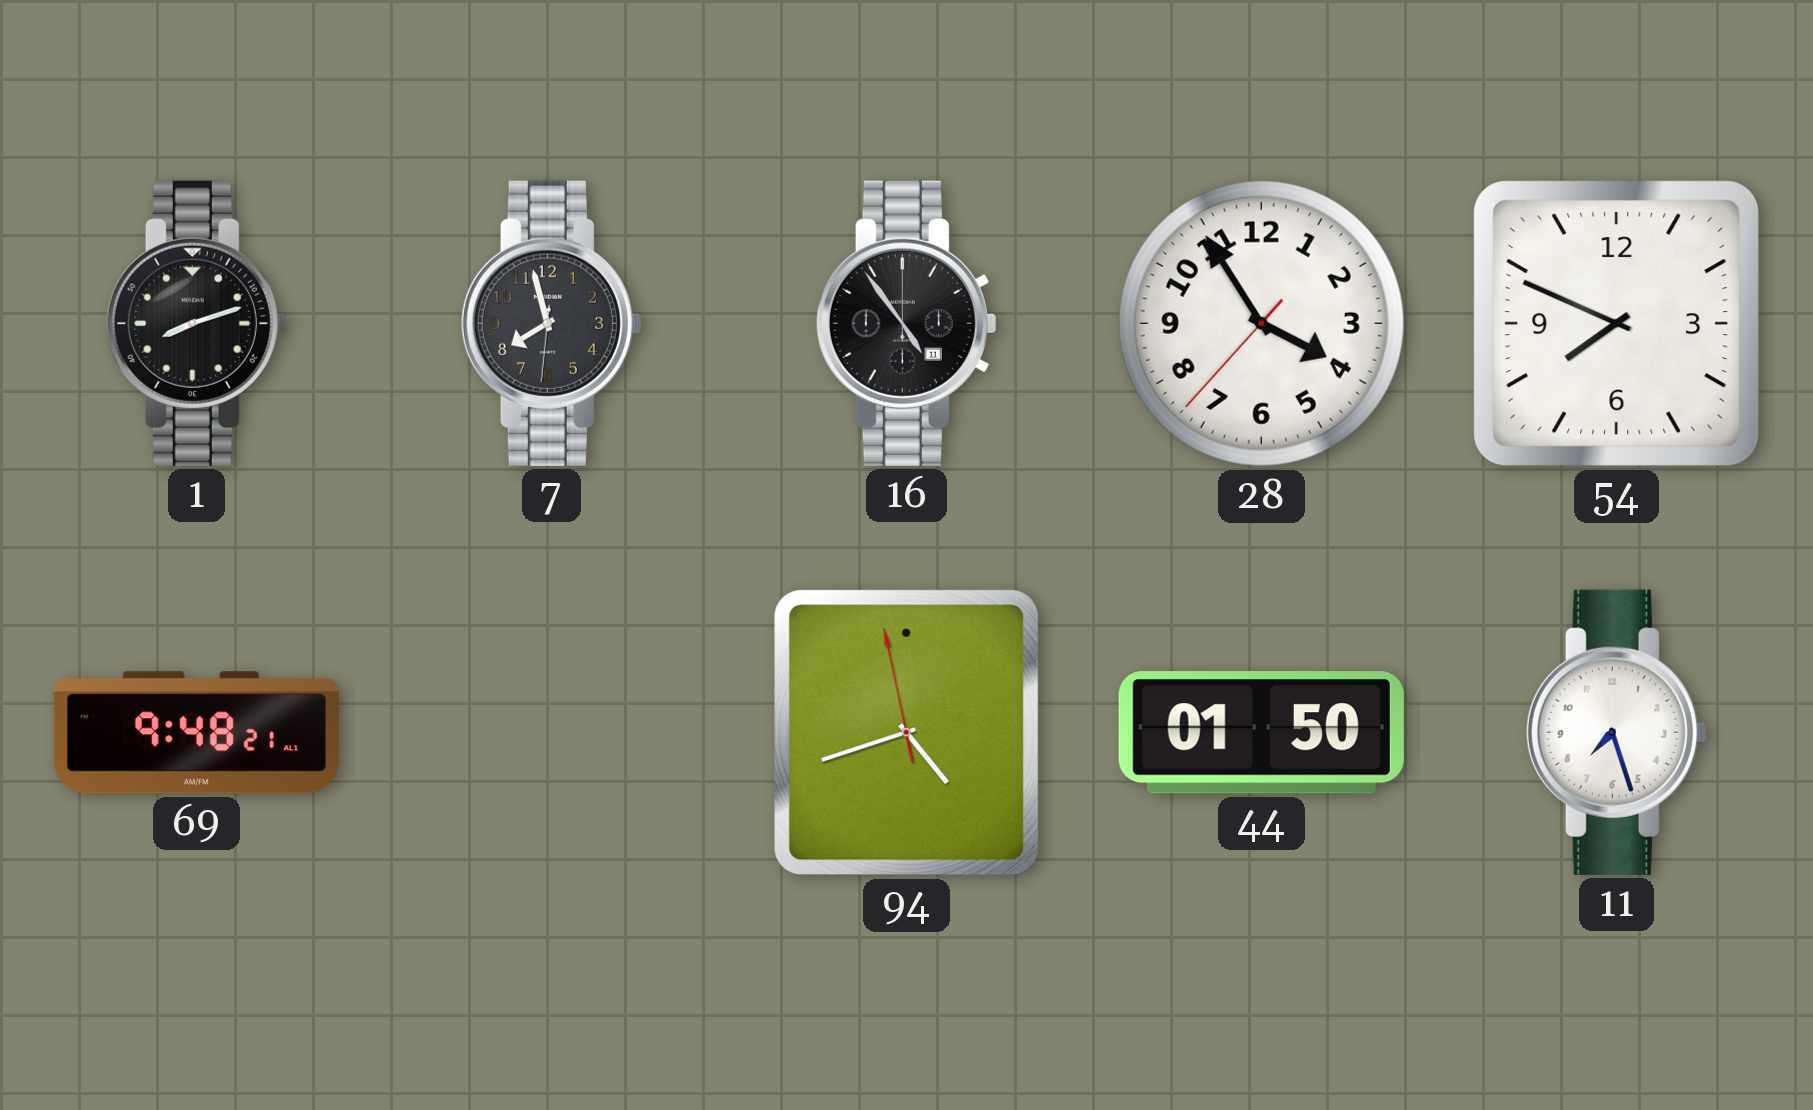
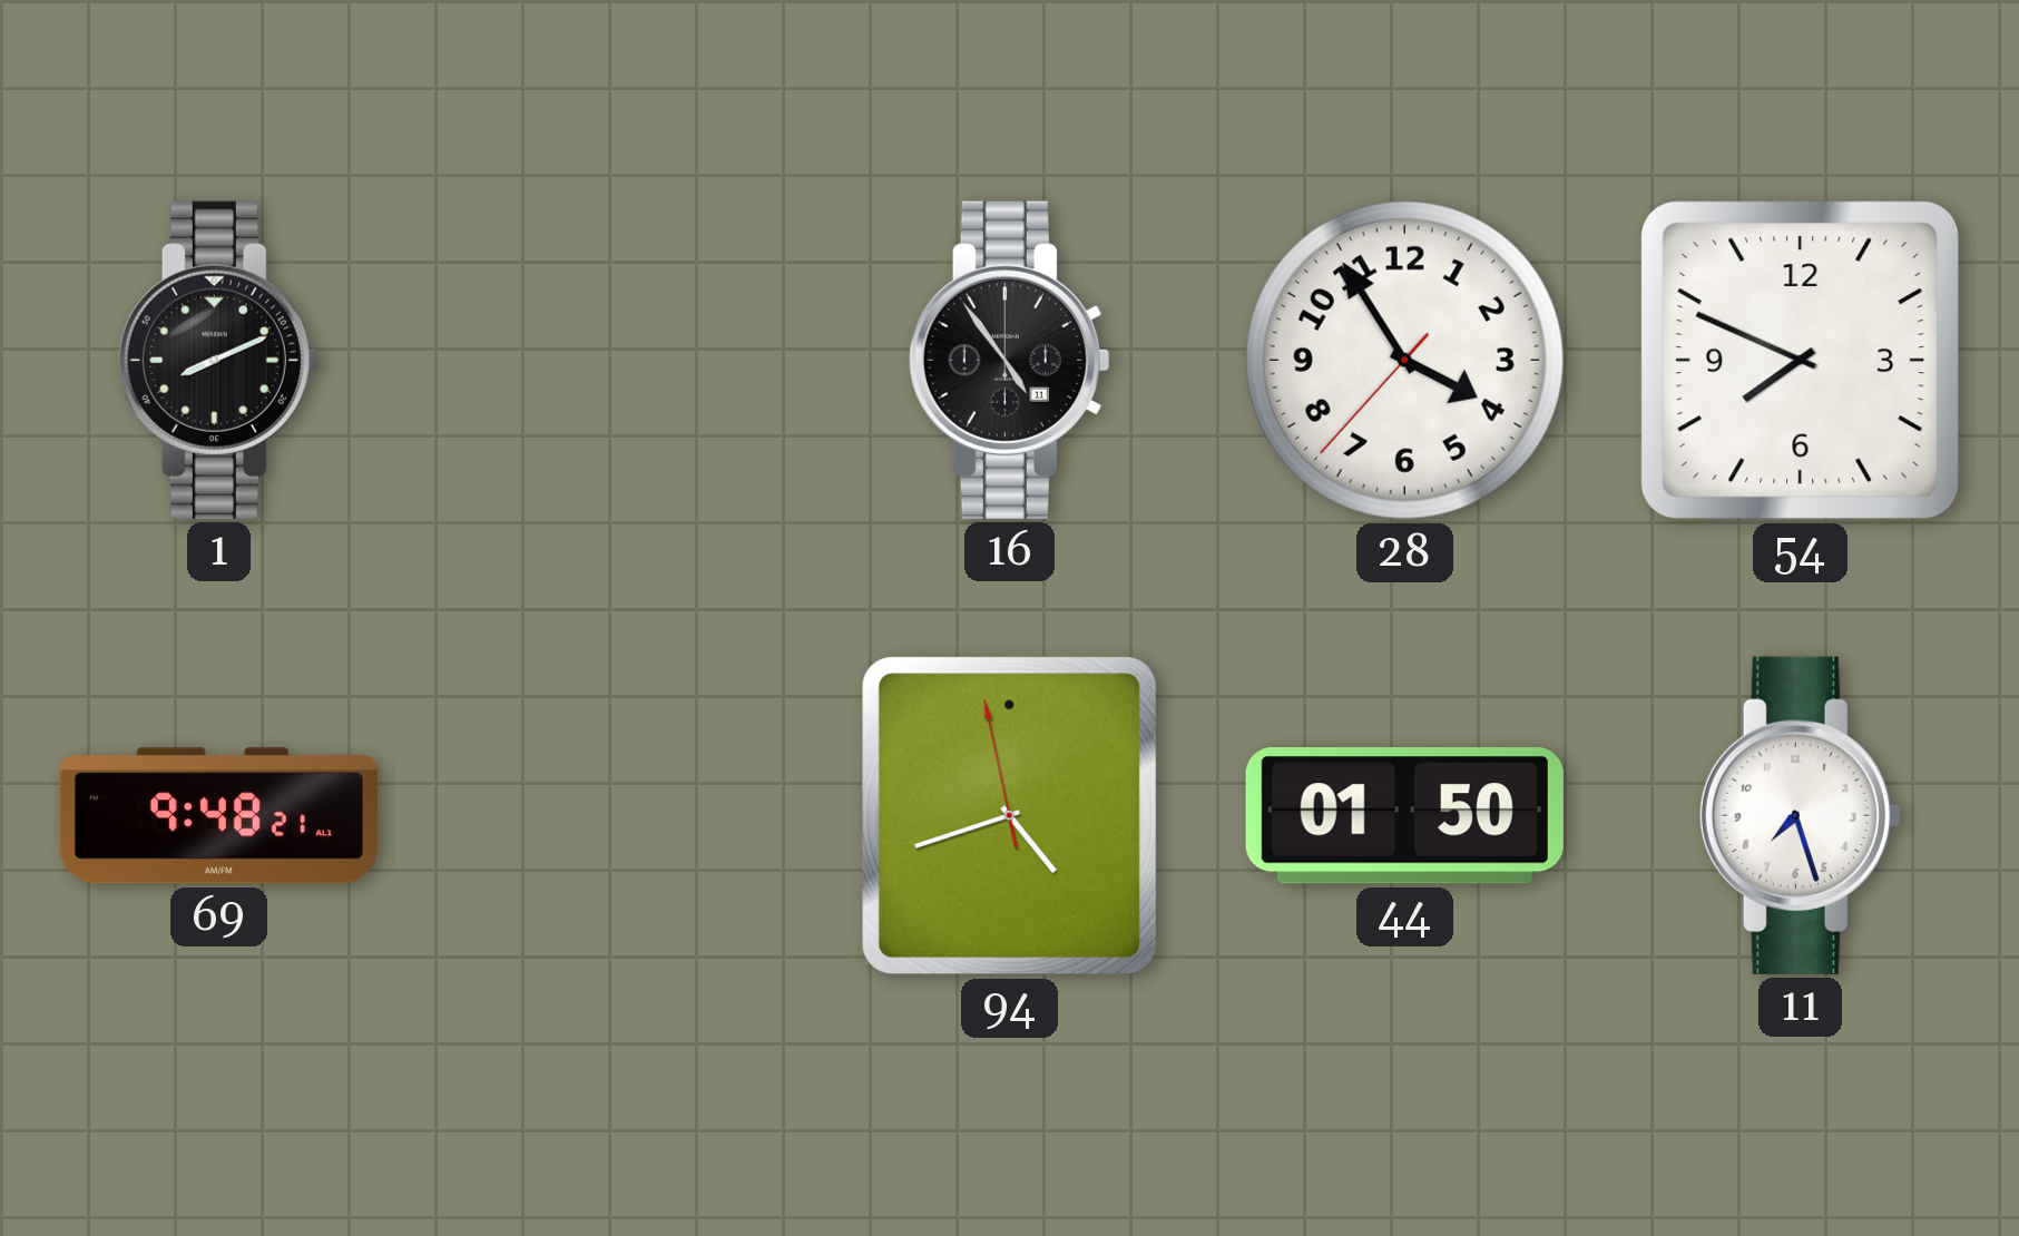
1: 8:12 -> 8:11 (218, 360)
7: 7:57 -> none (551, 323)
